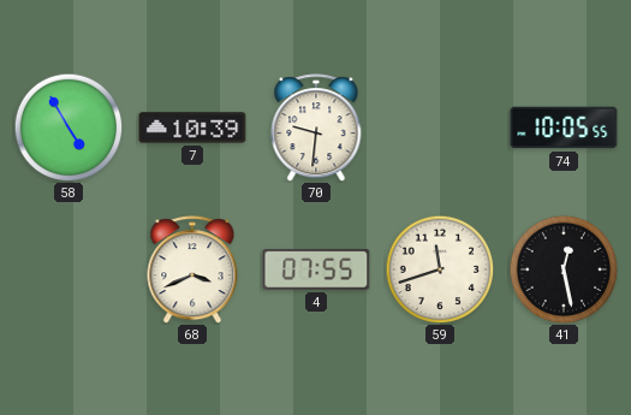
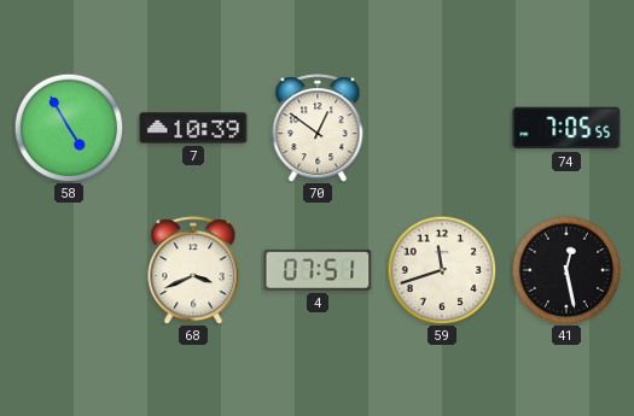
70: 9:31 -> 12:51 (318, 128)
74: 10:05 -> 7:05 (566, 128)
4: 07:55 -> 07:51 (318, 270)
